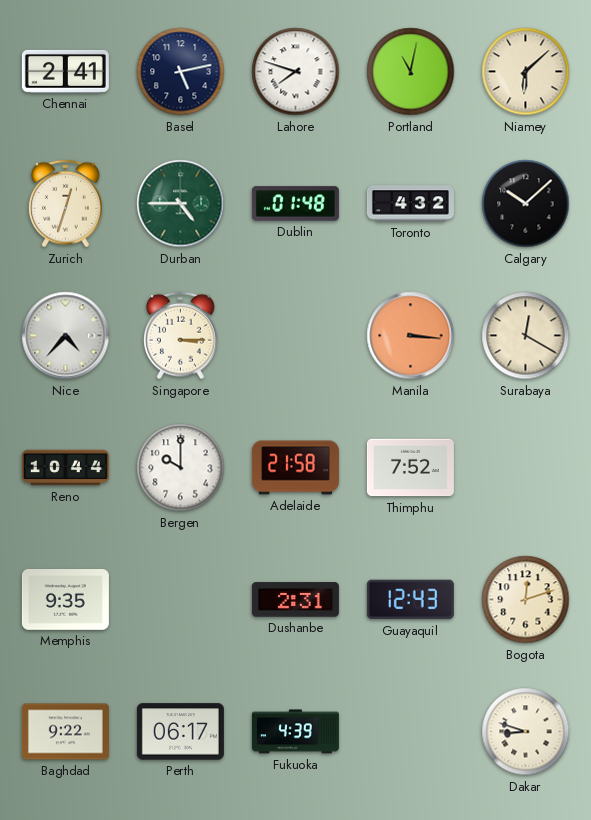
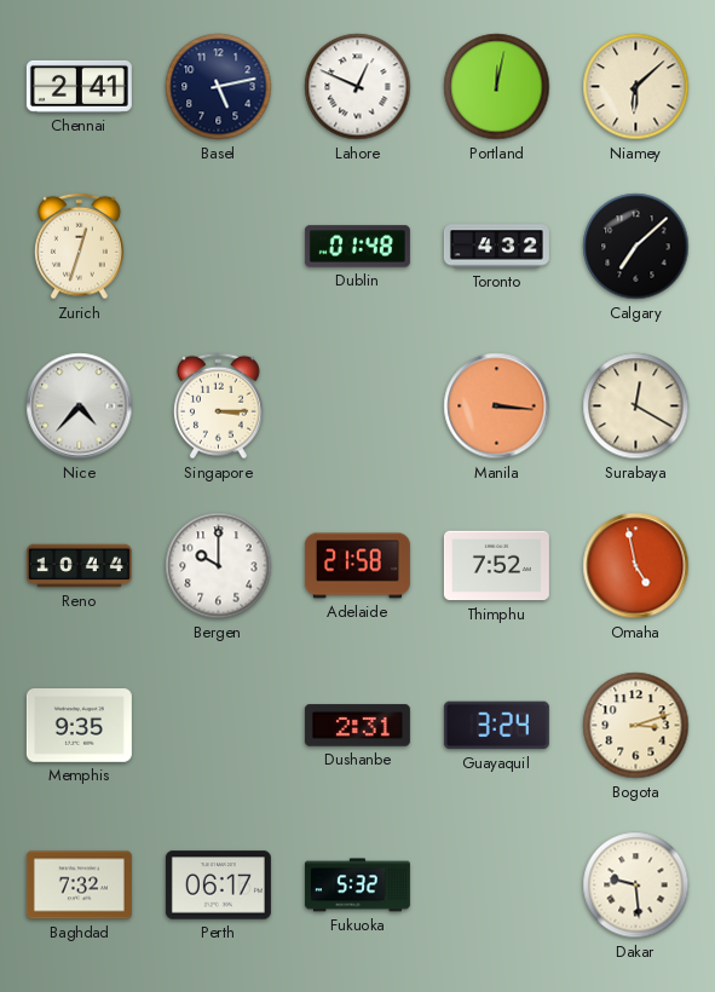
Lahore: 7:48 -> 12:49 (358, 87)
Portland: 11:02 -> 12:02 (497, 87)
Durban: 4:45 -> none (181, 204)
Calgary: 10:08 -> 7:08 (636, 247)
Omaha: none -> 4:58 (636, 566)
Guayaquil: 12:43 -> 3:24 (496, 726)
Bogota: 12:12 -> 3:12 (636, 726)
Baghdad: 9:22 -> 7:32 (79, 886)
Fukuoka: 4:39 -> 5:32 (357, 886)
Dakar: 8:48 -> 9:29 (636, 886)
